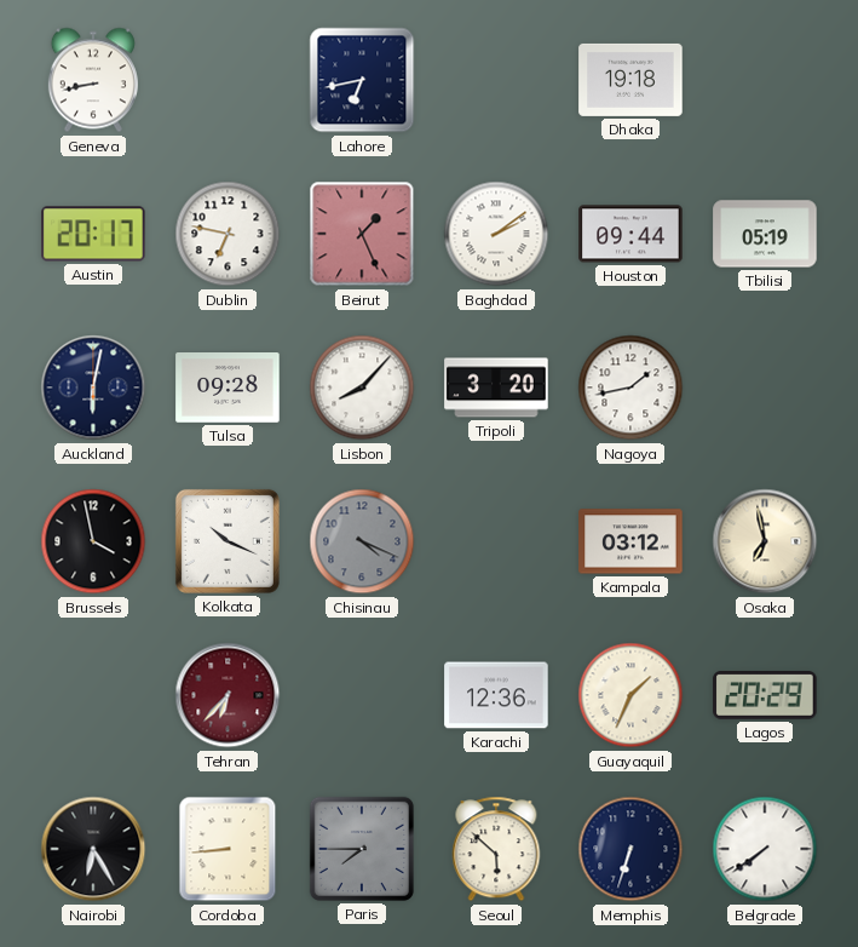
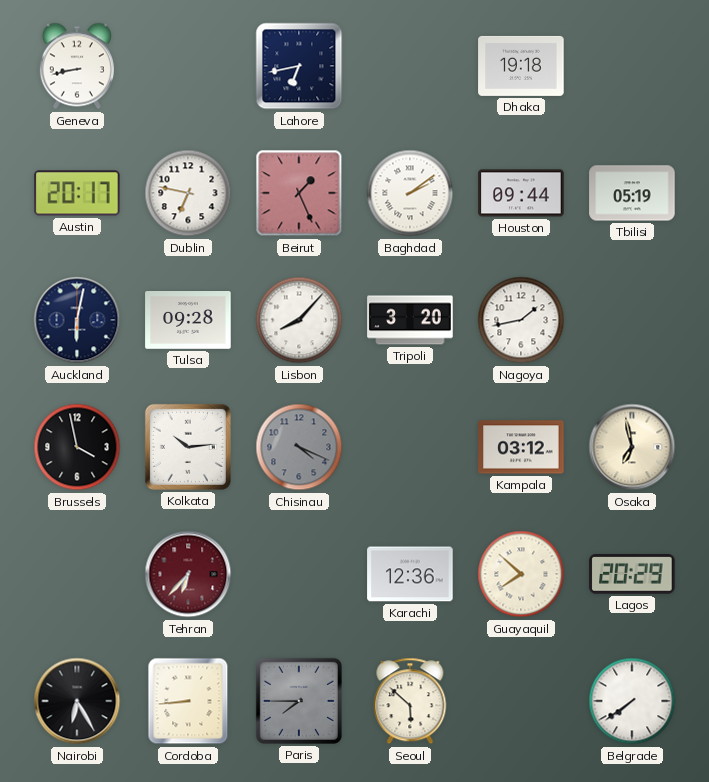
Kolkata: 10:19 -> 10:14 (188, 447)
Guayaquil: 1:34 -> 7:52 (521, 574)
Memphis: 6:33 -> none (630, 849)
